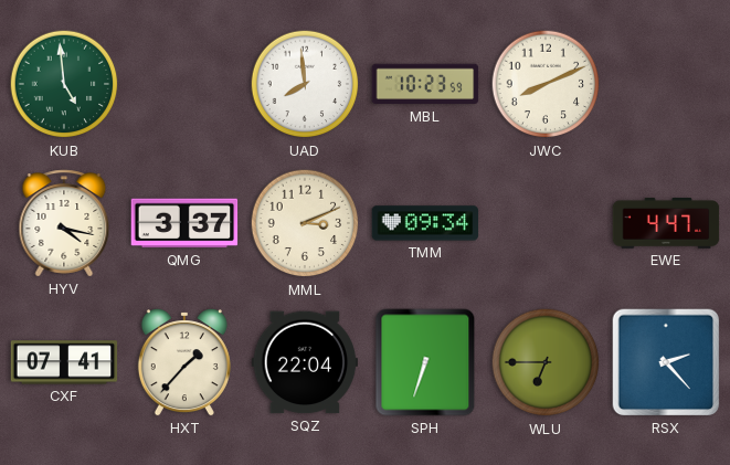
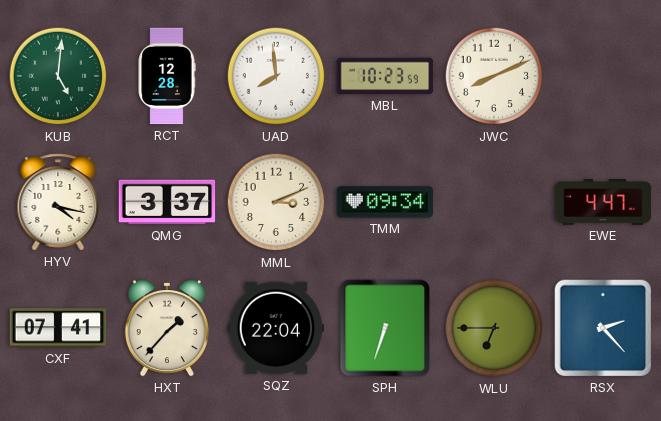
KUB: 4:59 -> 5:01 (58, 76)
RCT: none -> 12:28 (167, 76)
